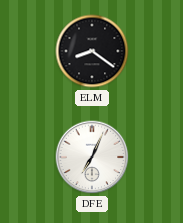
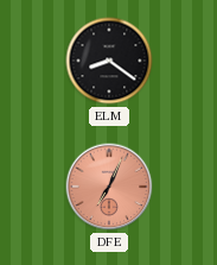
DFE dial: white -> salmon (109, 187)
